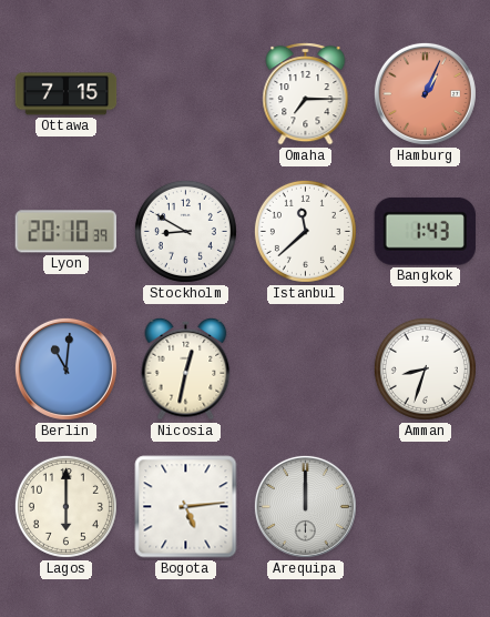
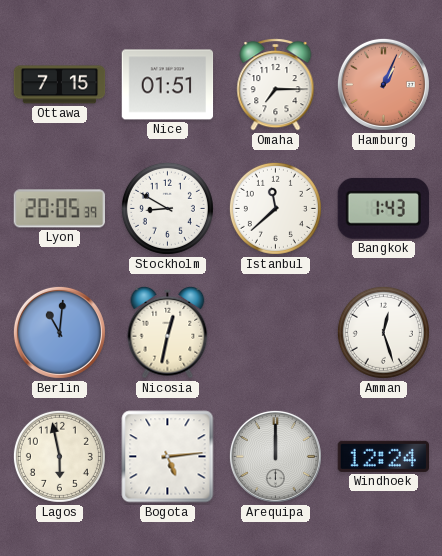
Nice: none -> 01:51 (168, 85)
Lyon: 20:10 -> 20:05 (59, 209)
Amman: 8:33 -> 12:27 (383, 332)
Lagos: 6:00 -> 5:58 (59, 456)
Windhoek: none -> 12:24 (383, 456)
